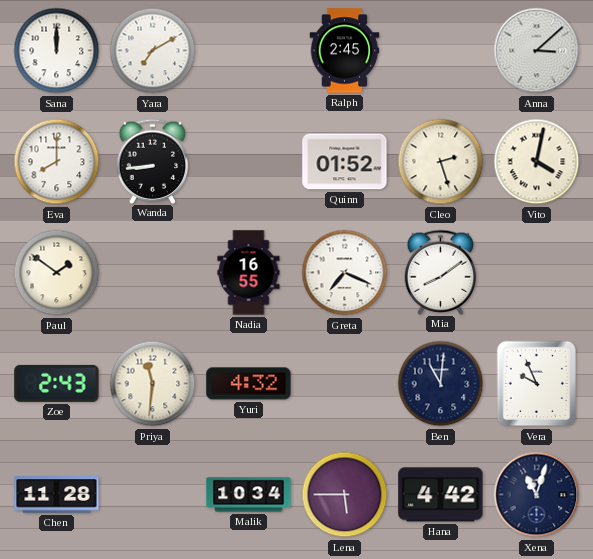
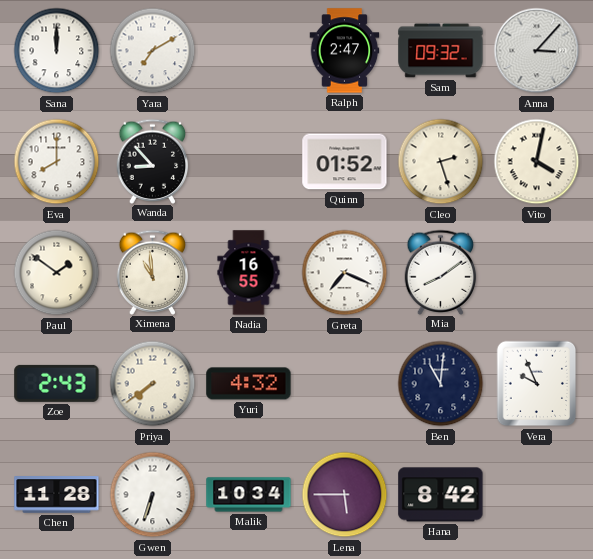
Ralph: 2:45 -> 2:47 (345, 51)
Sam: none -> 09:32 (441, 51)
Anna: 3:08 -> 3:07 (537, 51)
Wanda: 8:44 -> 8:53 (153, 161)
Ximena: none -> 10:59 (153, 272)
Priya: 11:31 -> 7:39 (153, 384)
Gwen: none -> 6:33 (153, 495)
Hana: 4:42 -> 8:42 (441, 495)
Xena: 11:03 -> none (537, 495)
